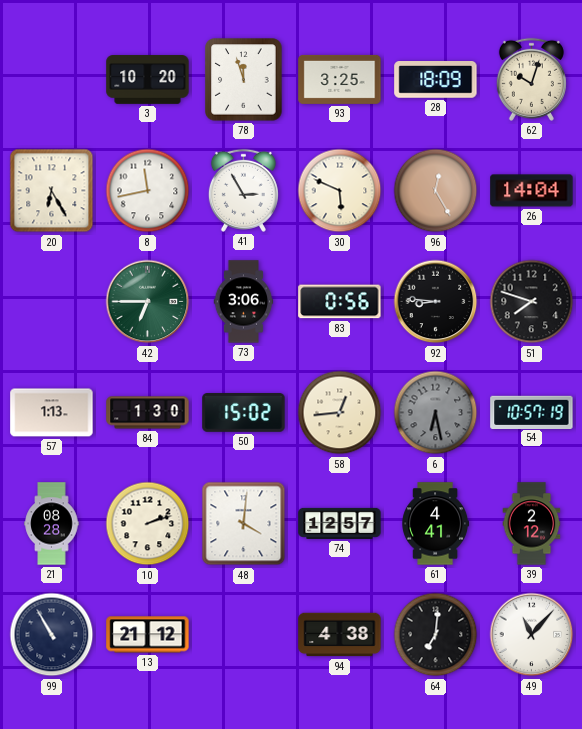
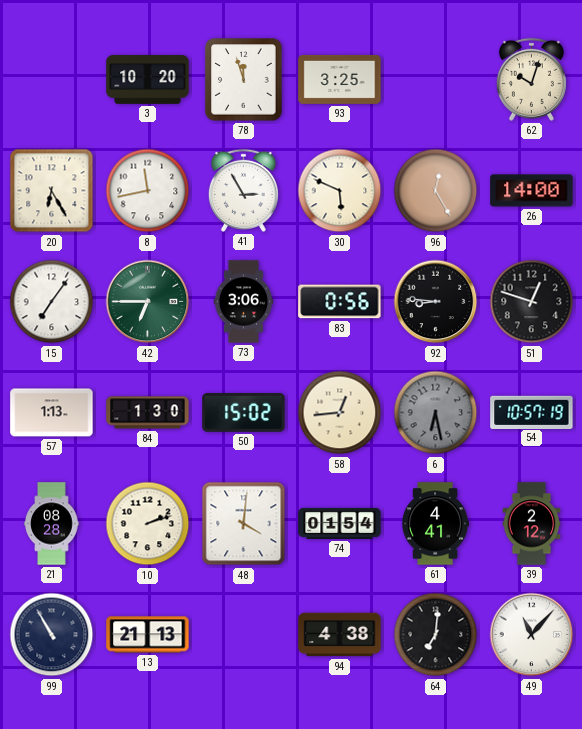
28: 18:09 -> none (436, 80)
26: 14:04 -> 14:00 (532, 191)
15: none -> 7:06 (52, 302)
51: 7:48 -> 12:48 (532, 302)
74: 12:57 -> 01:54 (340, 523)
13: 21:12 -> 21:13 (148, 635)
